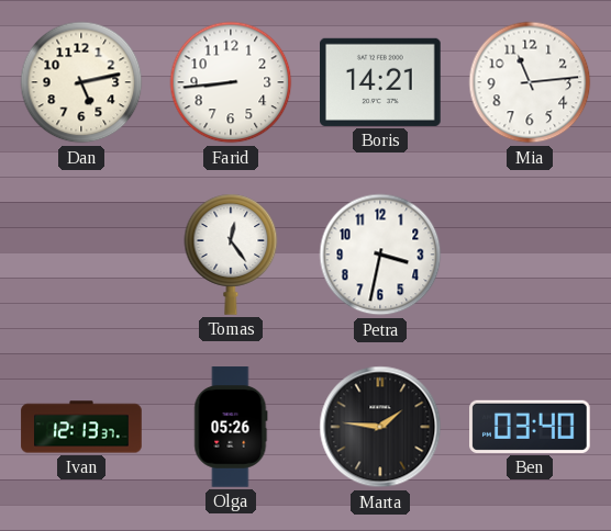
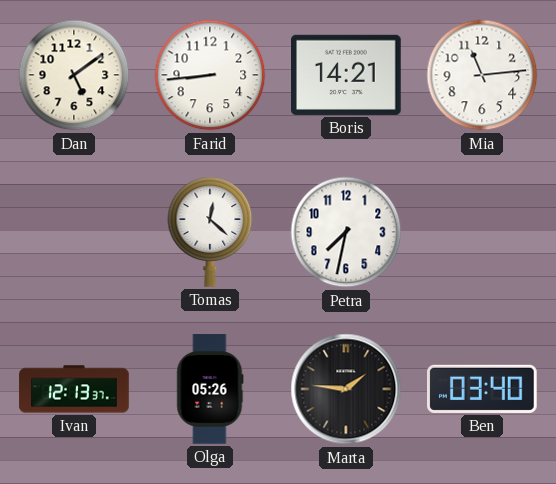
Dan: 5:13 -> 5:09 (74, 75)
Tomas: 12:24 -> 12:22 (210, 232)
Petra: 3:32 -> 7:32 (346, 232)
